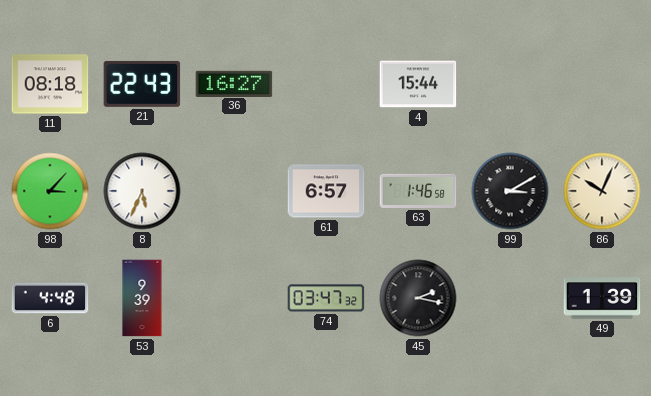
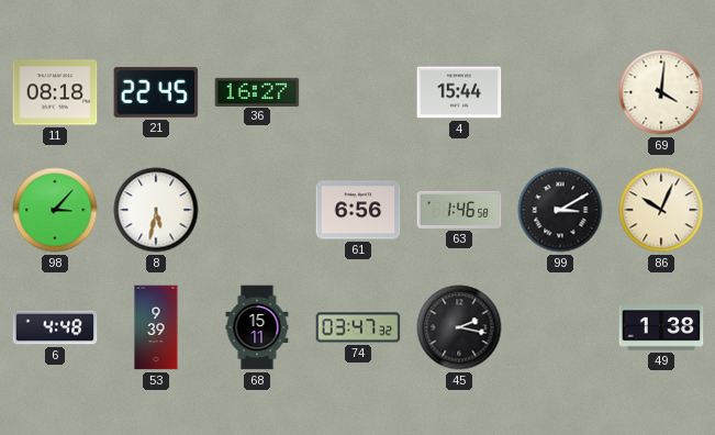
21: 22:43 -> 22:45 (156, 92)
69: none -> 4:01 (661, 92)
8: 5:34 -> 5:32 (156, 210)
61: 6:57 -> 6:56 (358, 210)
68: none -> 15:11 (257, 327)
49: 1:39 -> 1:38 (661, 327)
